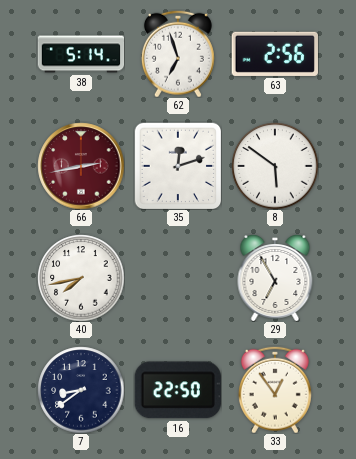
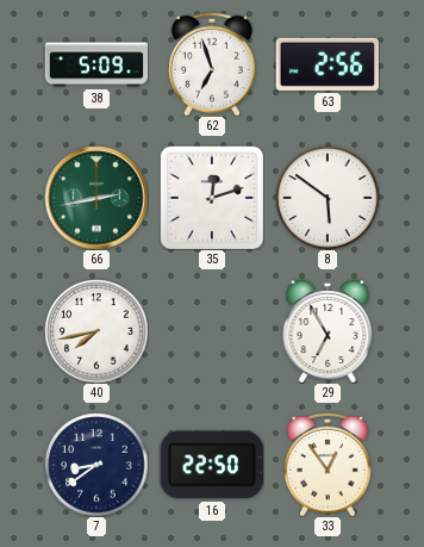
38: 5:14 -> 5:09 (96, 64)
66 dial: burgundy -> green (96, 198)
